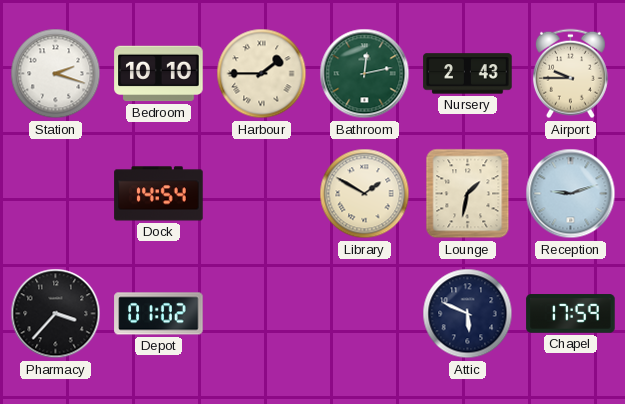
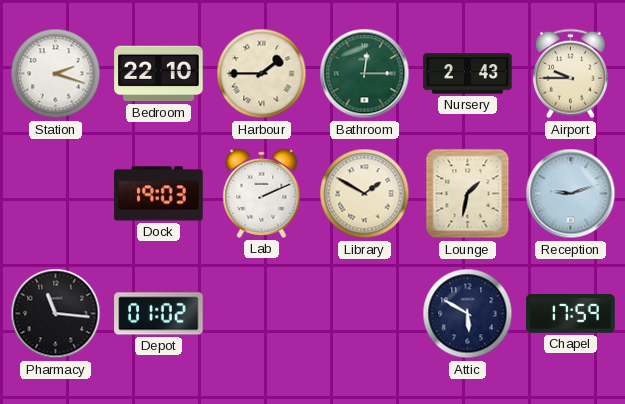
Bedroom: 10:10 -> 22:10 (159, 74)
Bathroom: 12:13 -> 12:15 (365, 74)
Dock: 14:54 -> 19:03 (159, 194)
Lab: none -> 2:11 (262, 193)
Pharmacy: 3:37 -> 11:16 (56, 314)
Attic: 5:49 -> 5:50 (468, 314)
